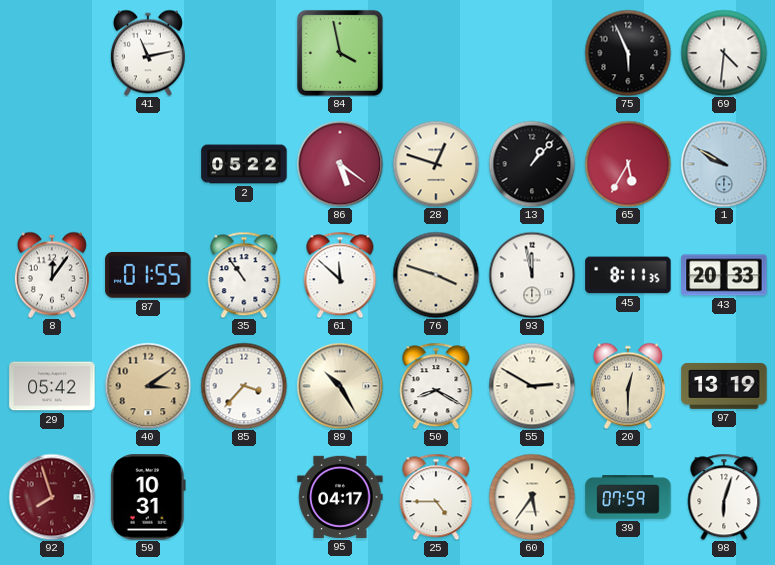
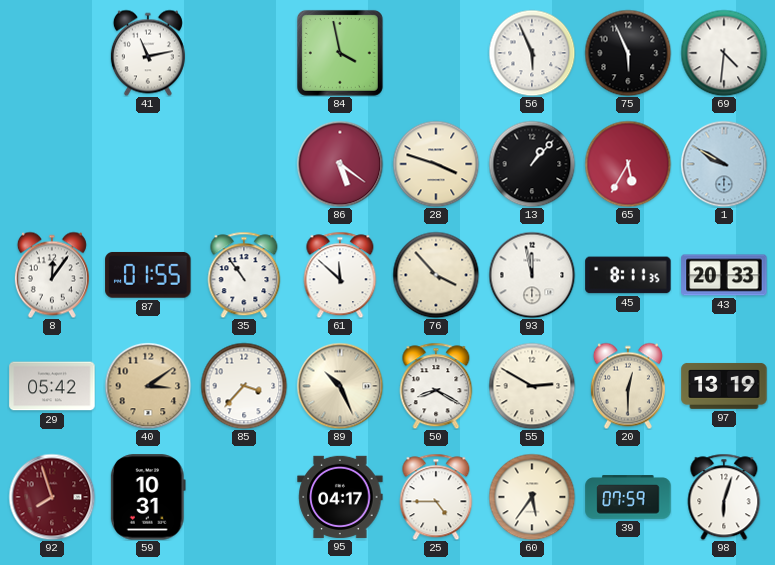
56: none -> 5:56 (532, 53)
2: 05:22 -> none (244, 164)
28: 12:48 -> 3:48 (436, 164)
76: 3:48 -> 3:53 (436, 275)
89: 10:25 -> 10:26 (340, 386)
